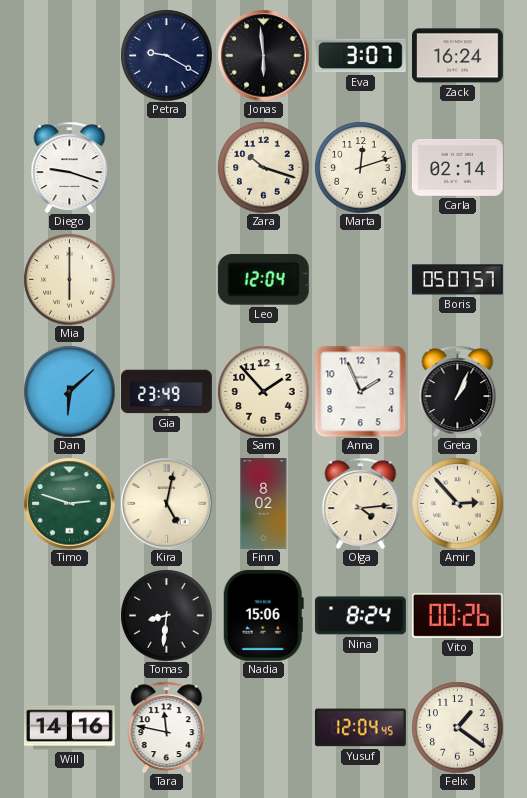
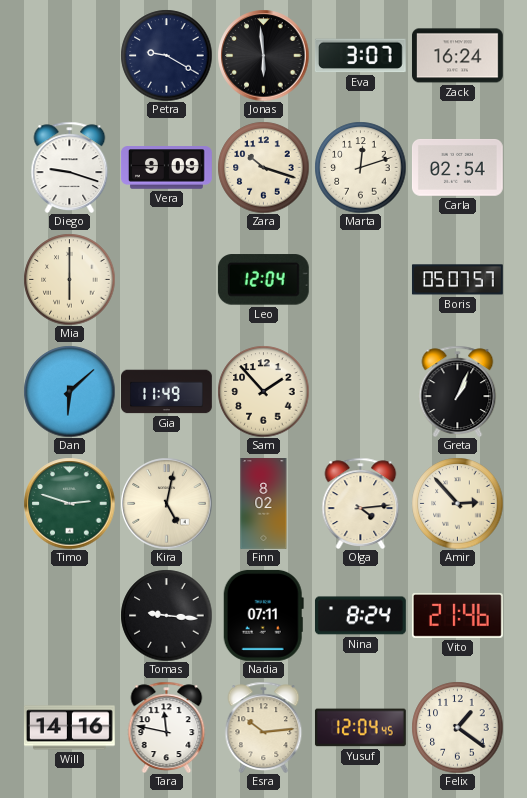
Vera: none -> 9:09 (166, 168)
Carla: 02:14 -> 02:54 (457, 168)
Gia: 23:49 -> 11:49 (167, 392)
Anna: 1:56 -> none (360, 391)
Tomas: 8:31 -> 9:16 (166, 615)
Nadia: 15:06 -> 07:11 (263, 615)
Vito: 00:26 -> 21:46 (457, 615)
Esra: none -> 10:14 (264, 727)
